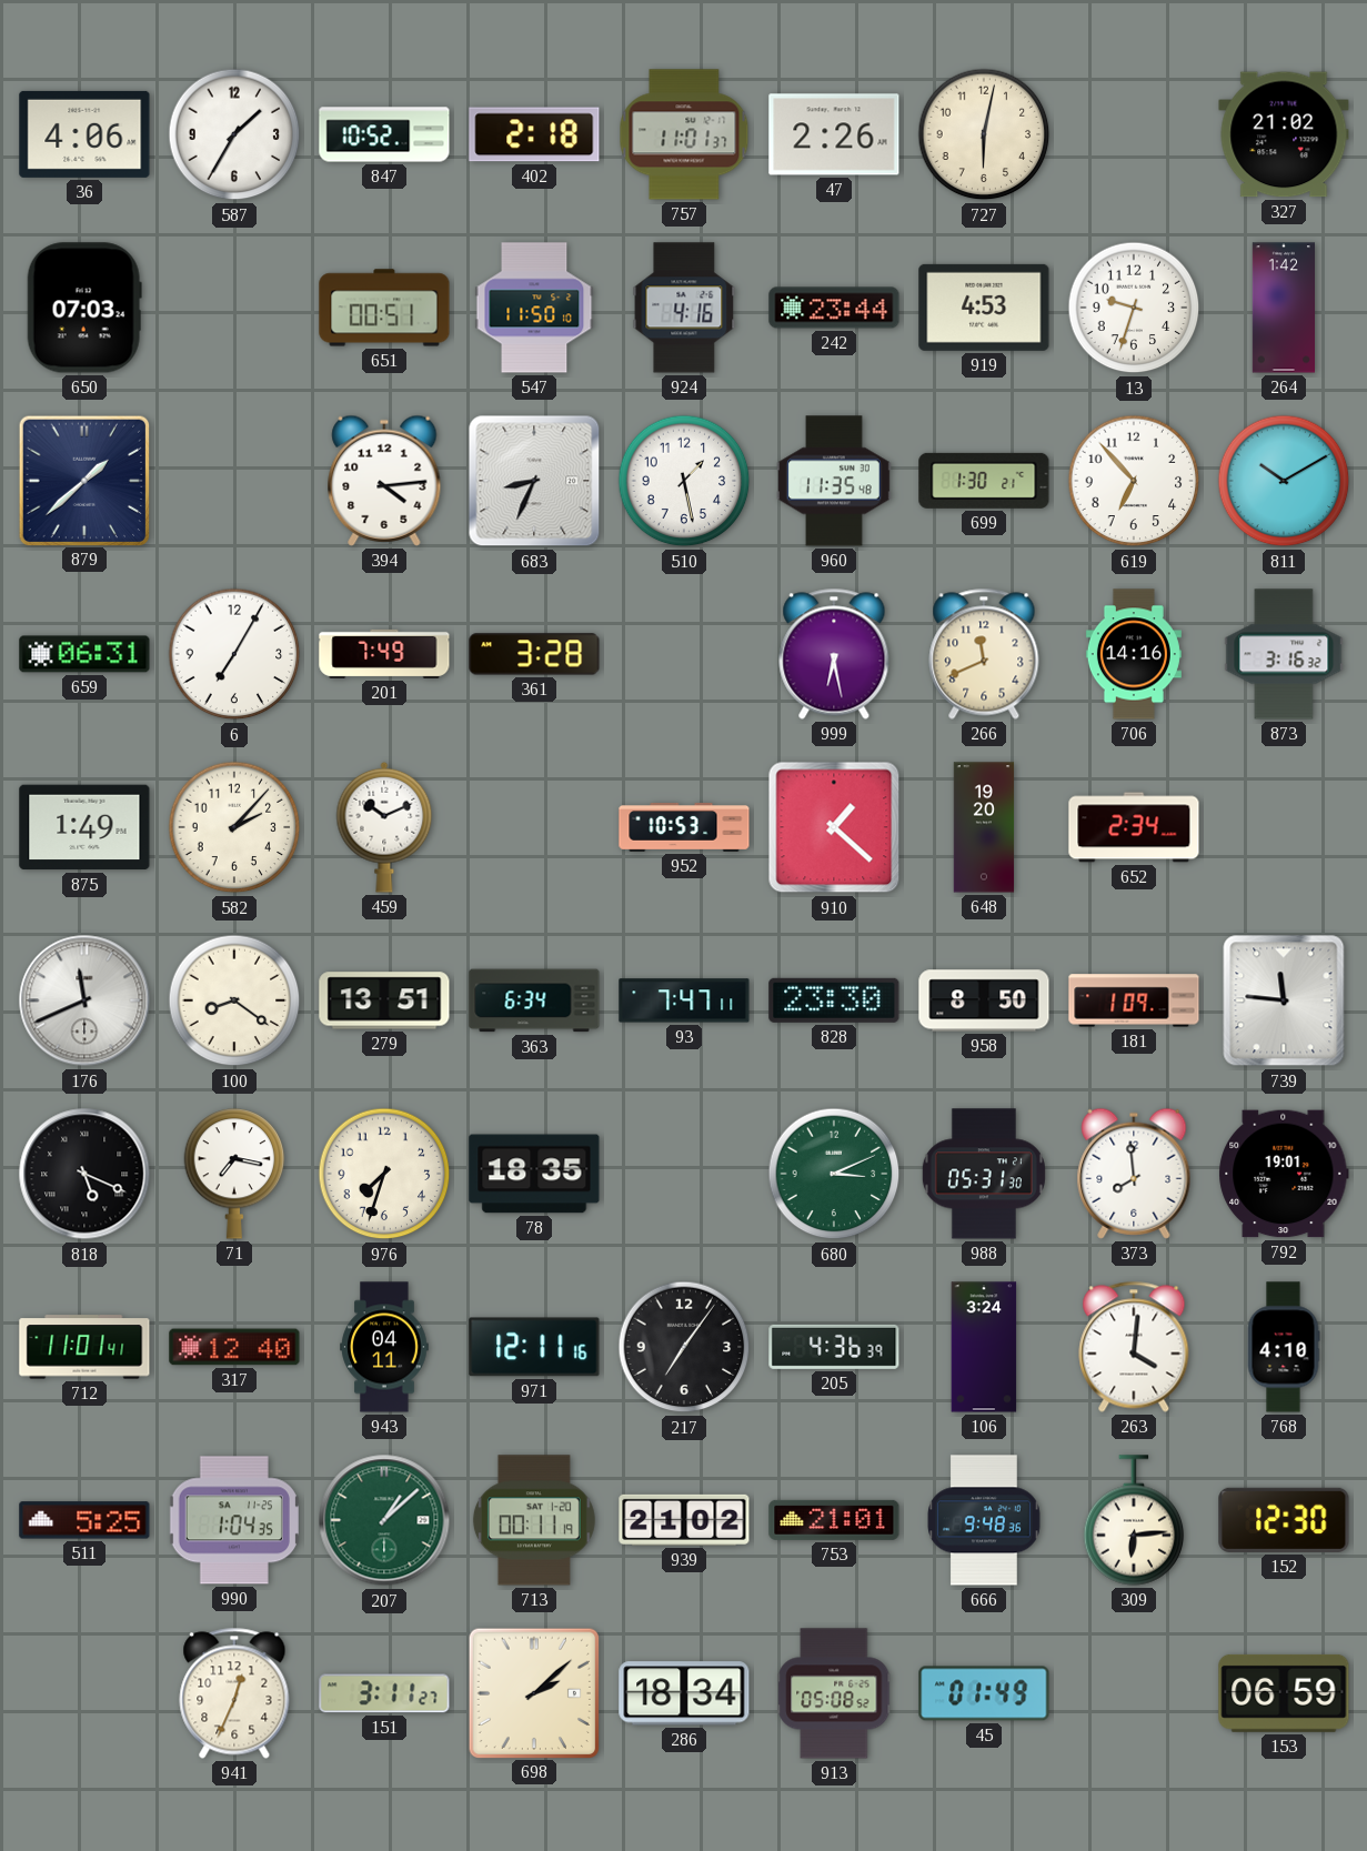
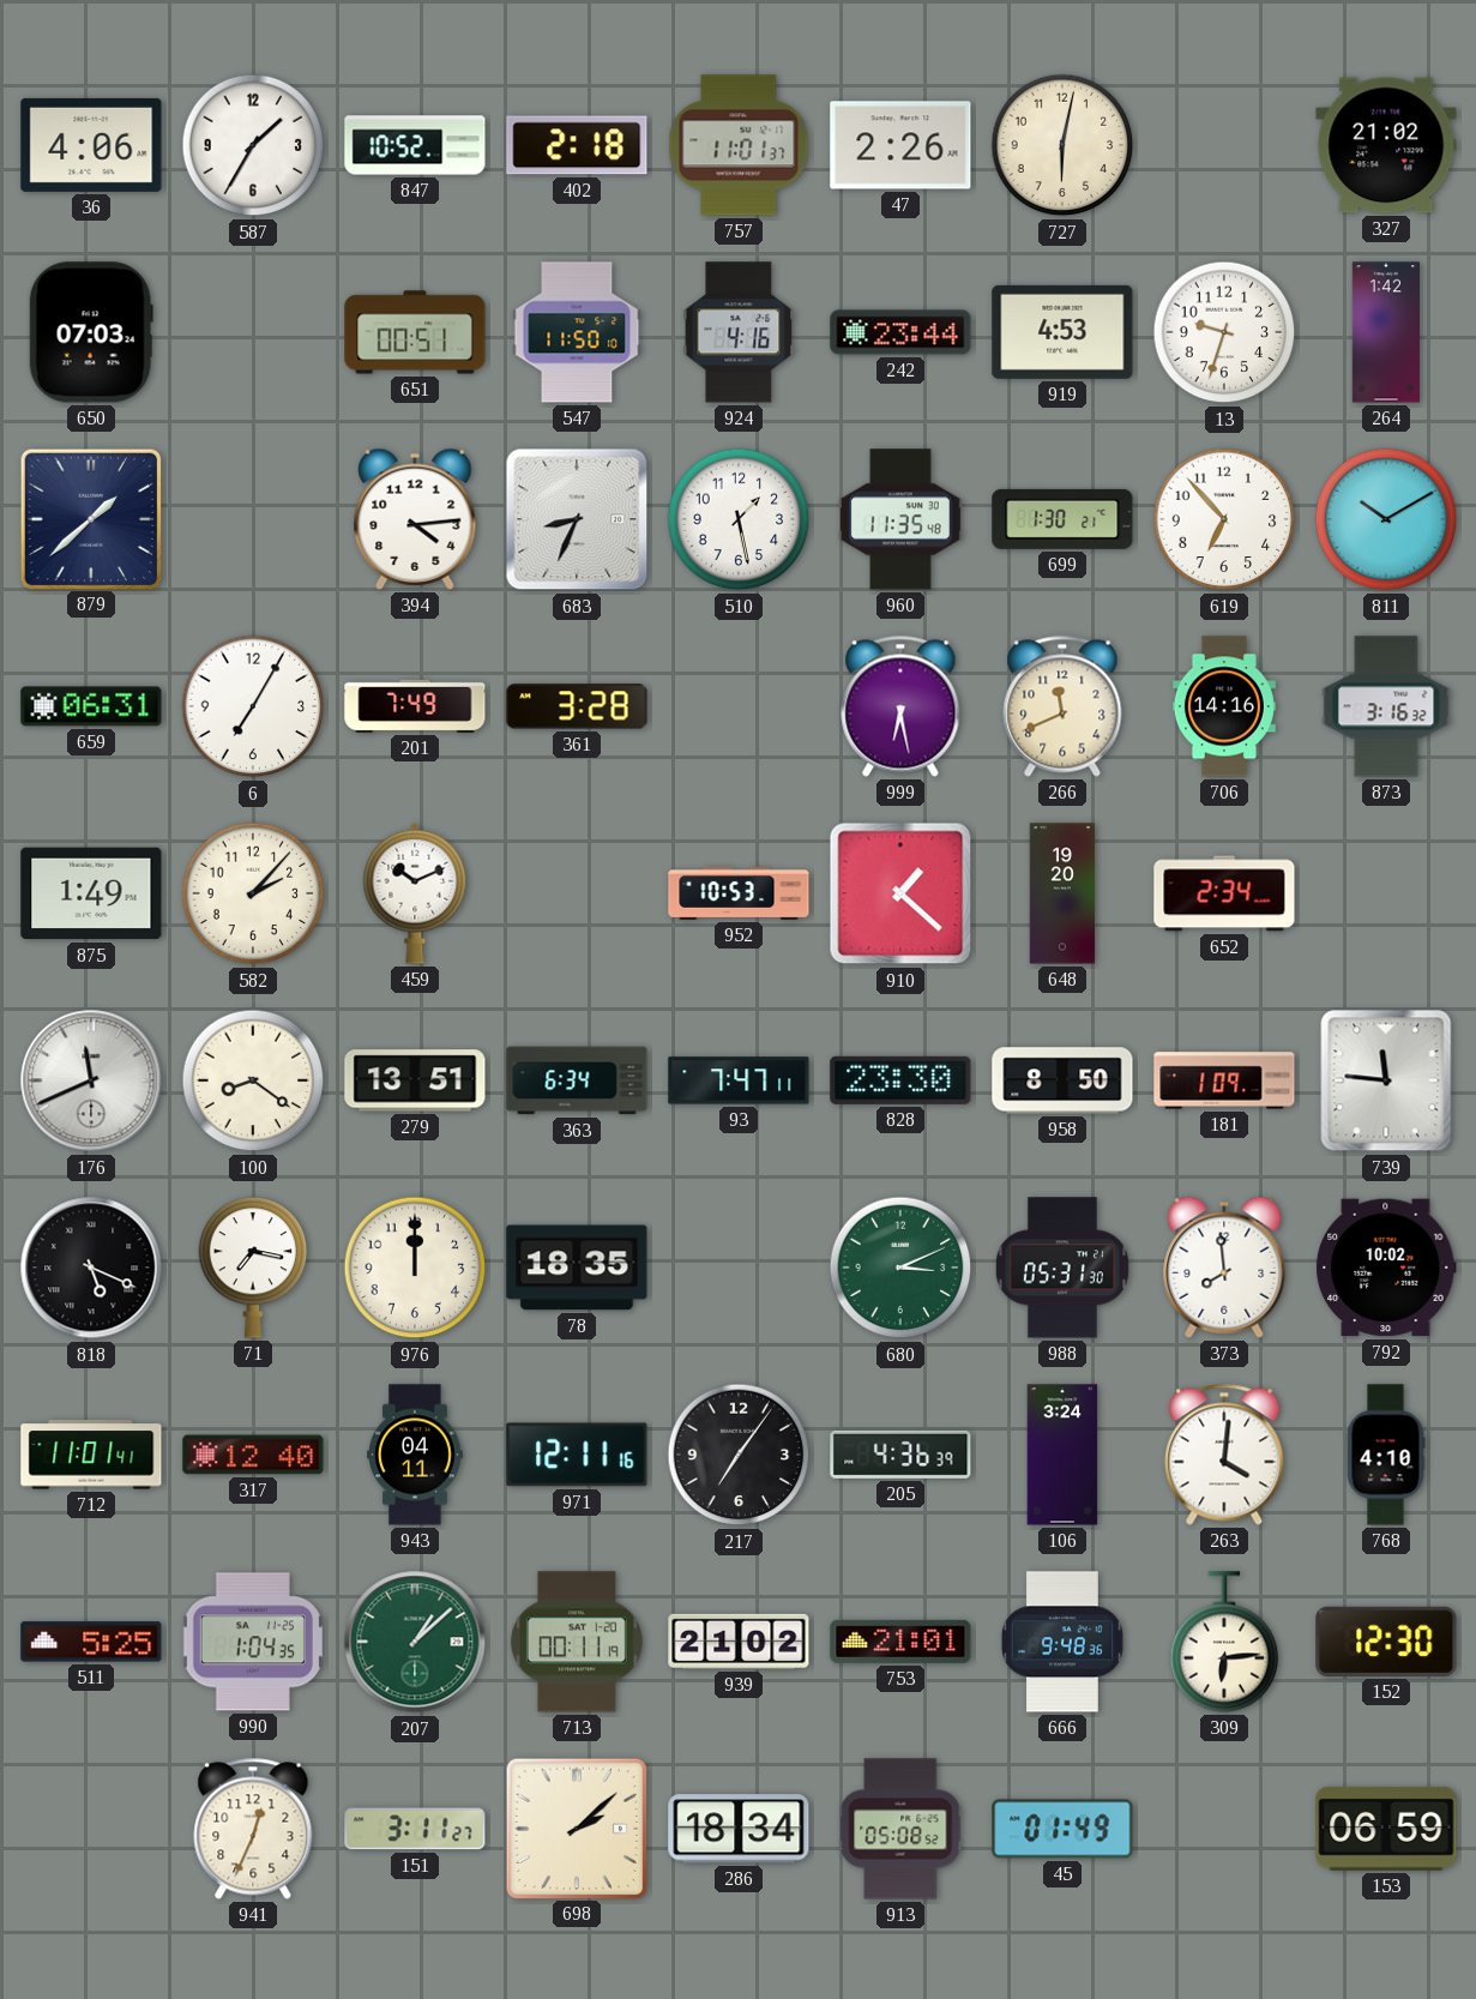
976: 7:33 -> 12:00 (415, 1268)
792: 19:01 -> 10:02 (1386, 1268)
